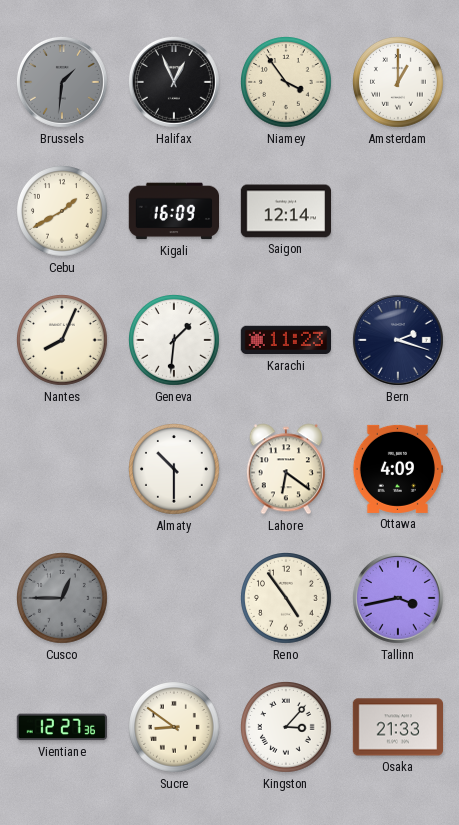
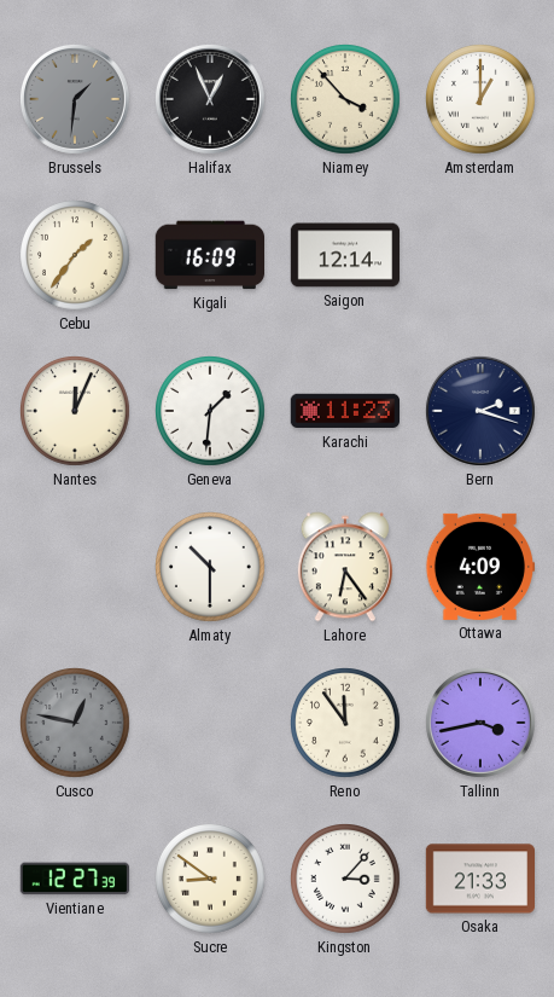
Niamey: 3:54 -> 3:53 (346, 100)
Cebu: 1:40 -> 1:36 (76, 256)
Nantes: 8:04 -> 12:04 (76, 412)
Lahore: 6:21 -> 6:24 (345, 567)
Cusco: 12:45 -> 12:47 (76, 724)
Reno: 4:54 -> 11:54 (346, 724)
Vientiane: 12:27:36 -> 12:27:39 (75, 879)
